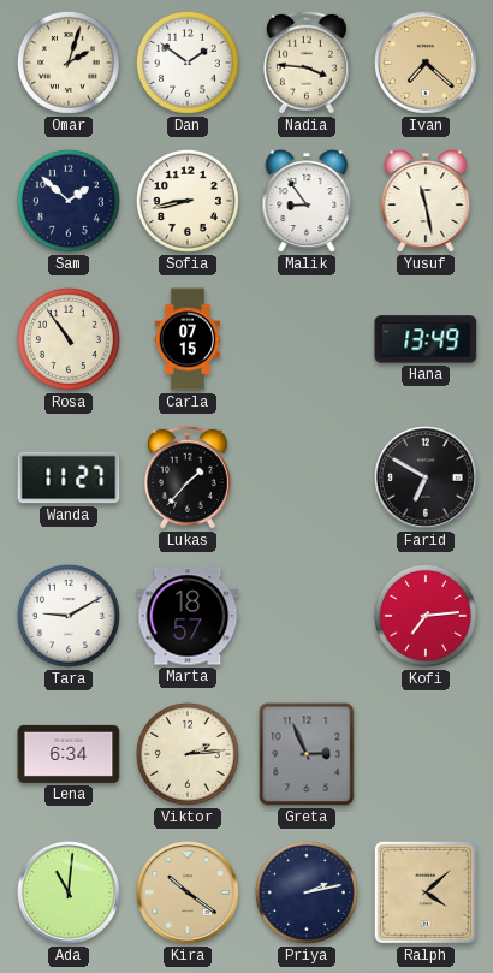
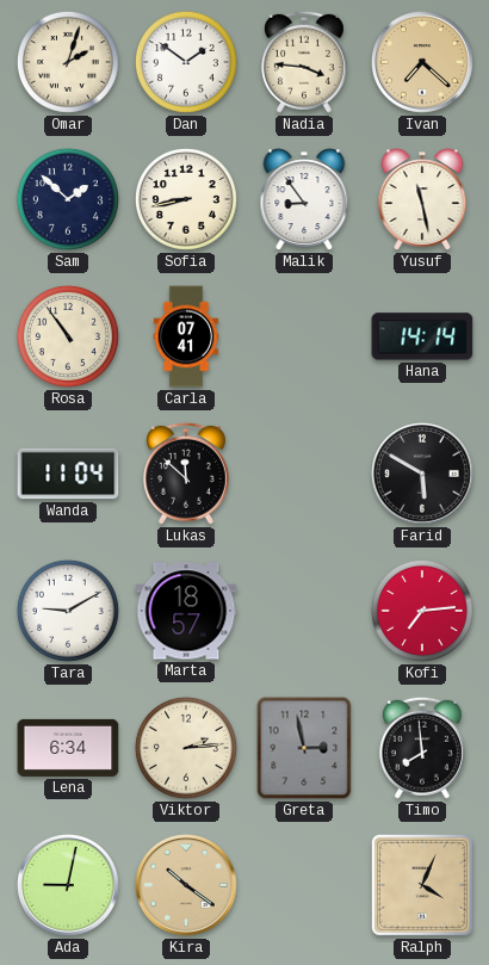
Carla: 07:15 -> 07:41 (186, 336)
Hana: 13:49 -> 14:14 (422, 336)
Wanda: 11:27 -> 11:04 (68, 474)
Lukas: 1:37 -> 11:52 (186, 474)
Farid: 6:50 -> 5:50 (423, 475)
Greta: 2:56 -> 2:58 (304, 748)
Timo: none -> 7:59 (422, 748)
Ada: 11:01 -> 9:02 (69, 886)
Priya: 2:13 -> none (307, 892)
Ralph: 4:08 -> 4:04 (422, 885)
